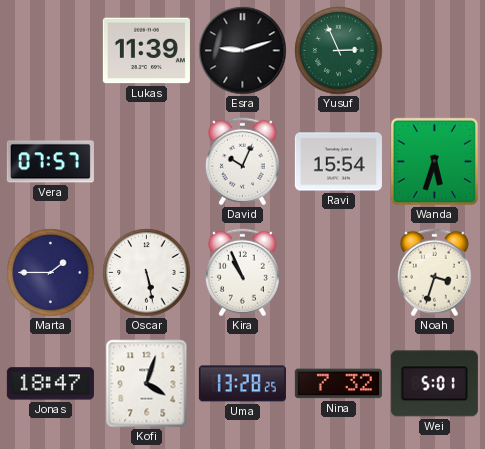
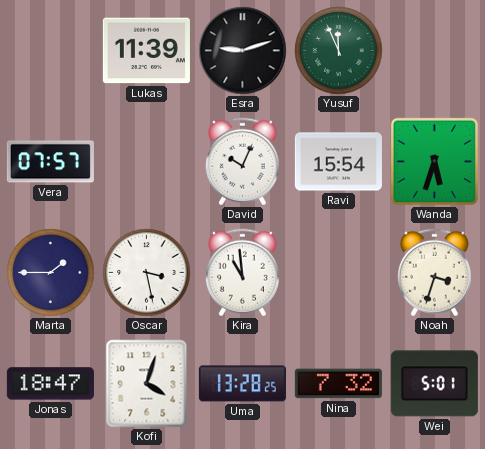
Yusuf: 2:56 -> 11:56 (339, 51)
Oscar: 5:28 -> 3:28 (147, 273)
Kira: 10:56 -> 10:59 (242, 273)
